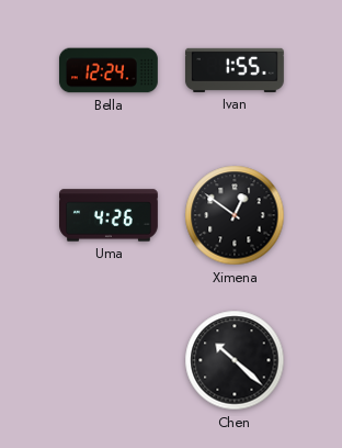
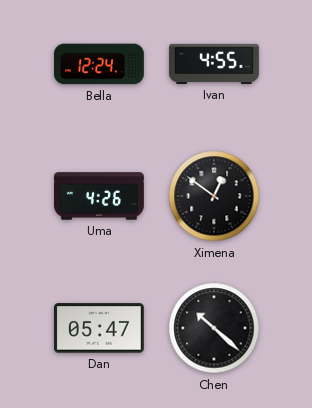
Ivan: 1:55 -> 4:55 (214, 64)
Dan: none -> 05:47 (99, 328)
